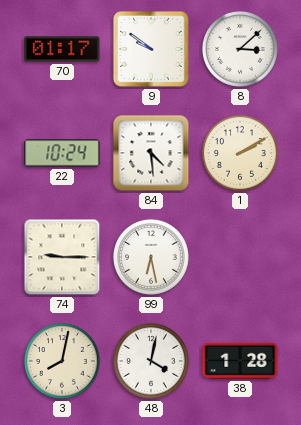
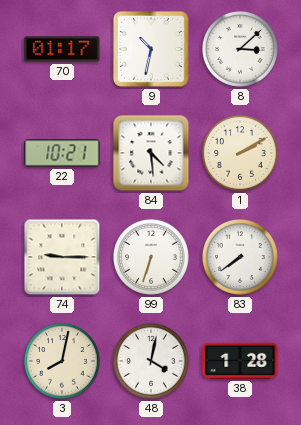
9: 9:51 -> 10:32 (151, 49)
22: 10:24 -> 10:21 (62, 153)
99: 6:28 -> 6:33 (151, 257)
83: none -> 7:39 (240, 257)
